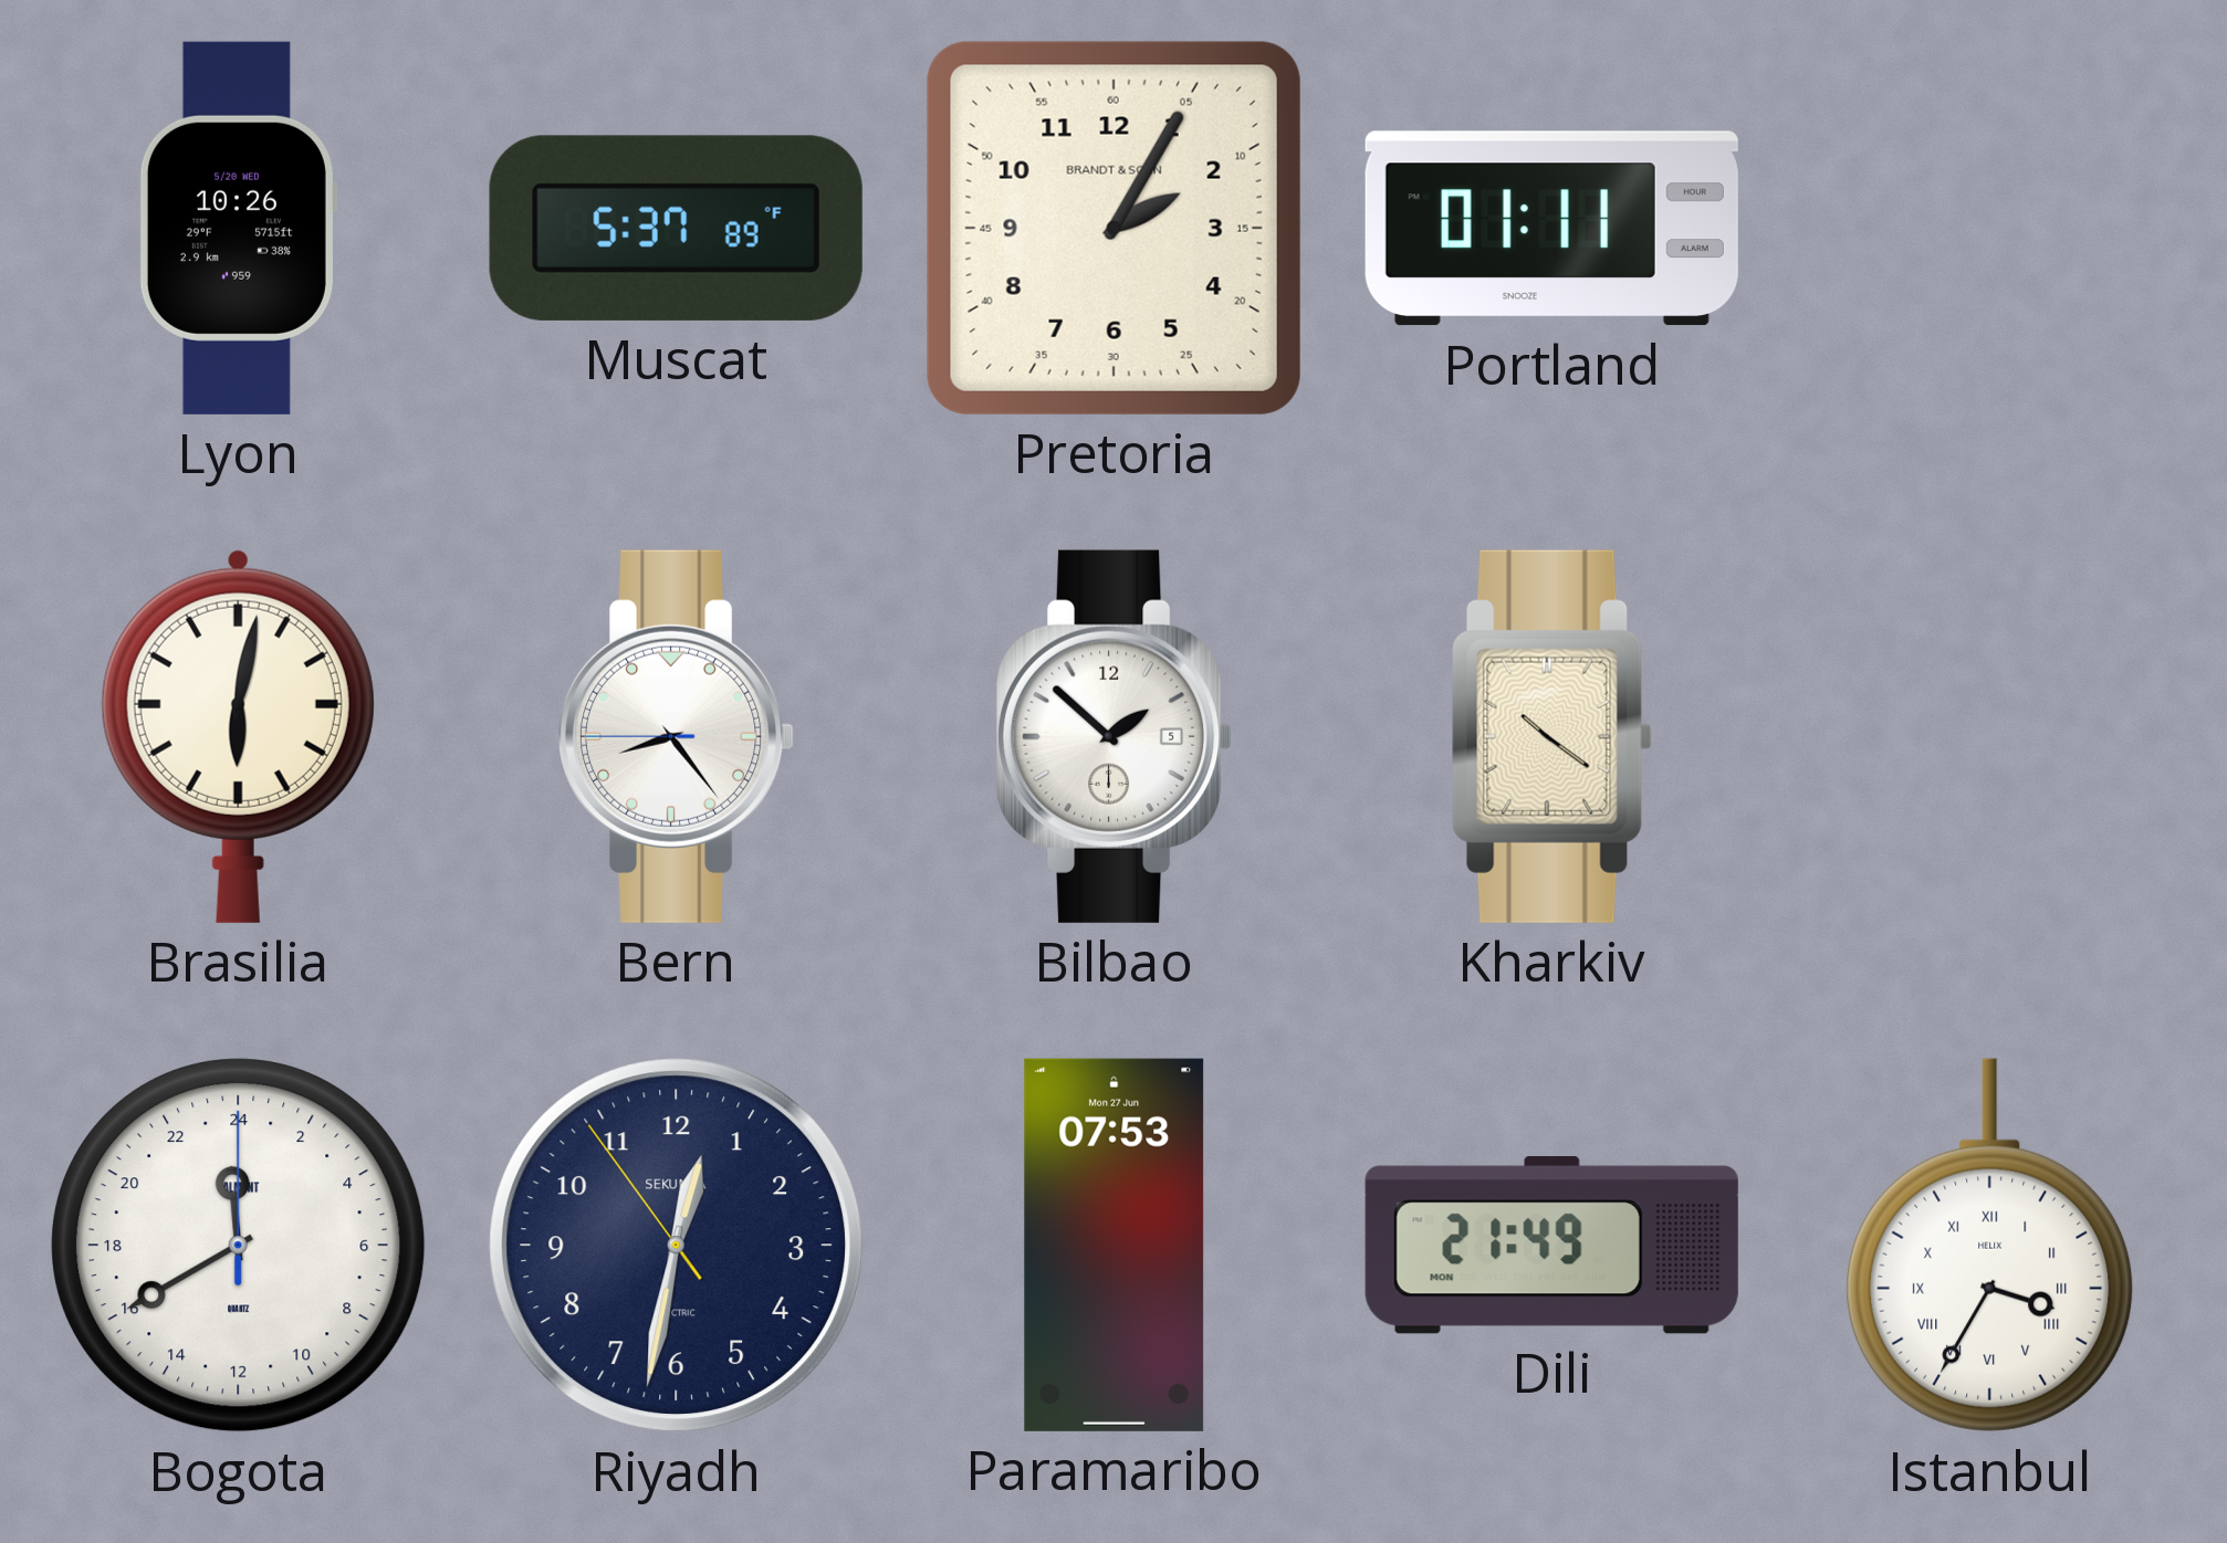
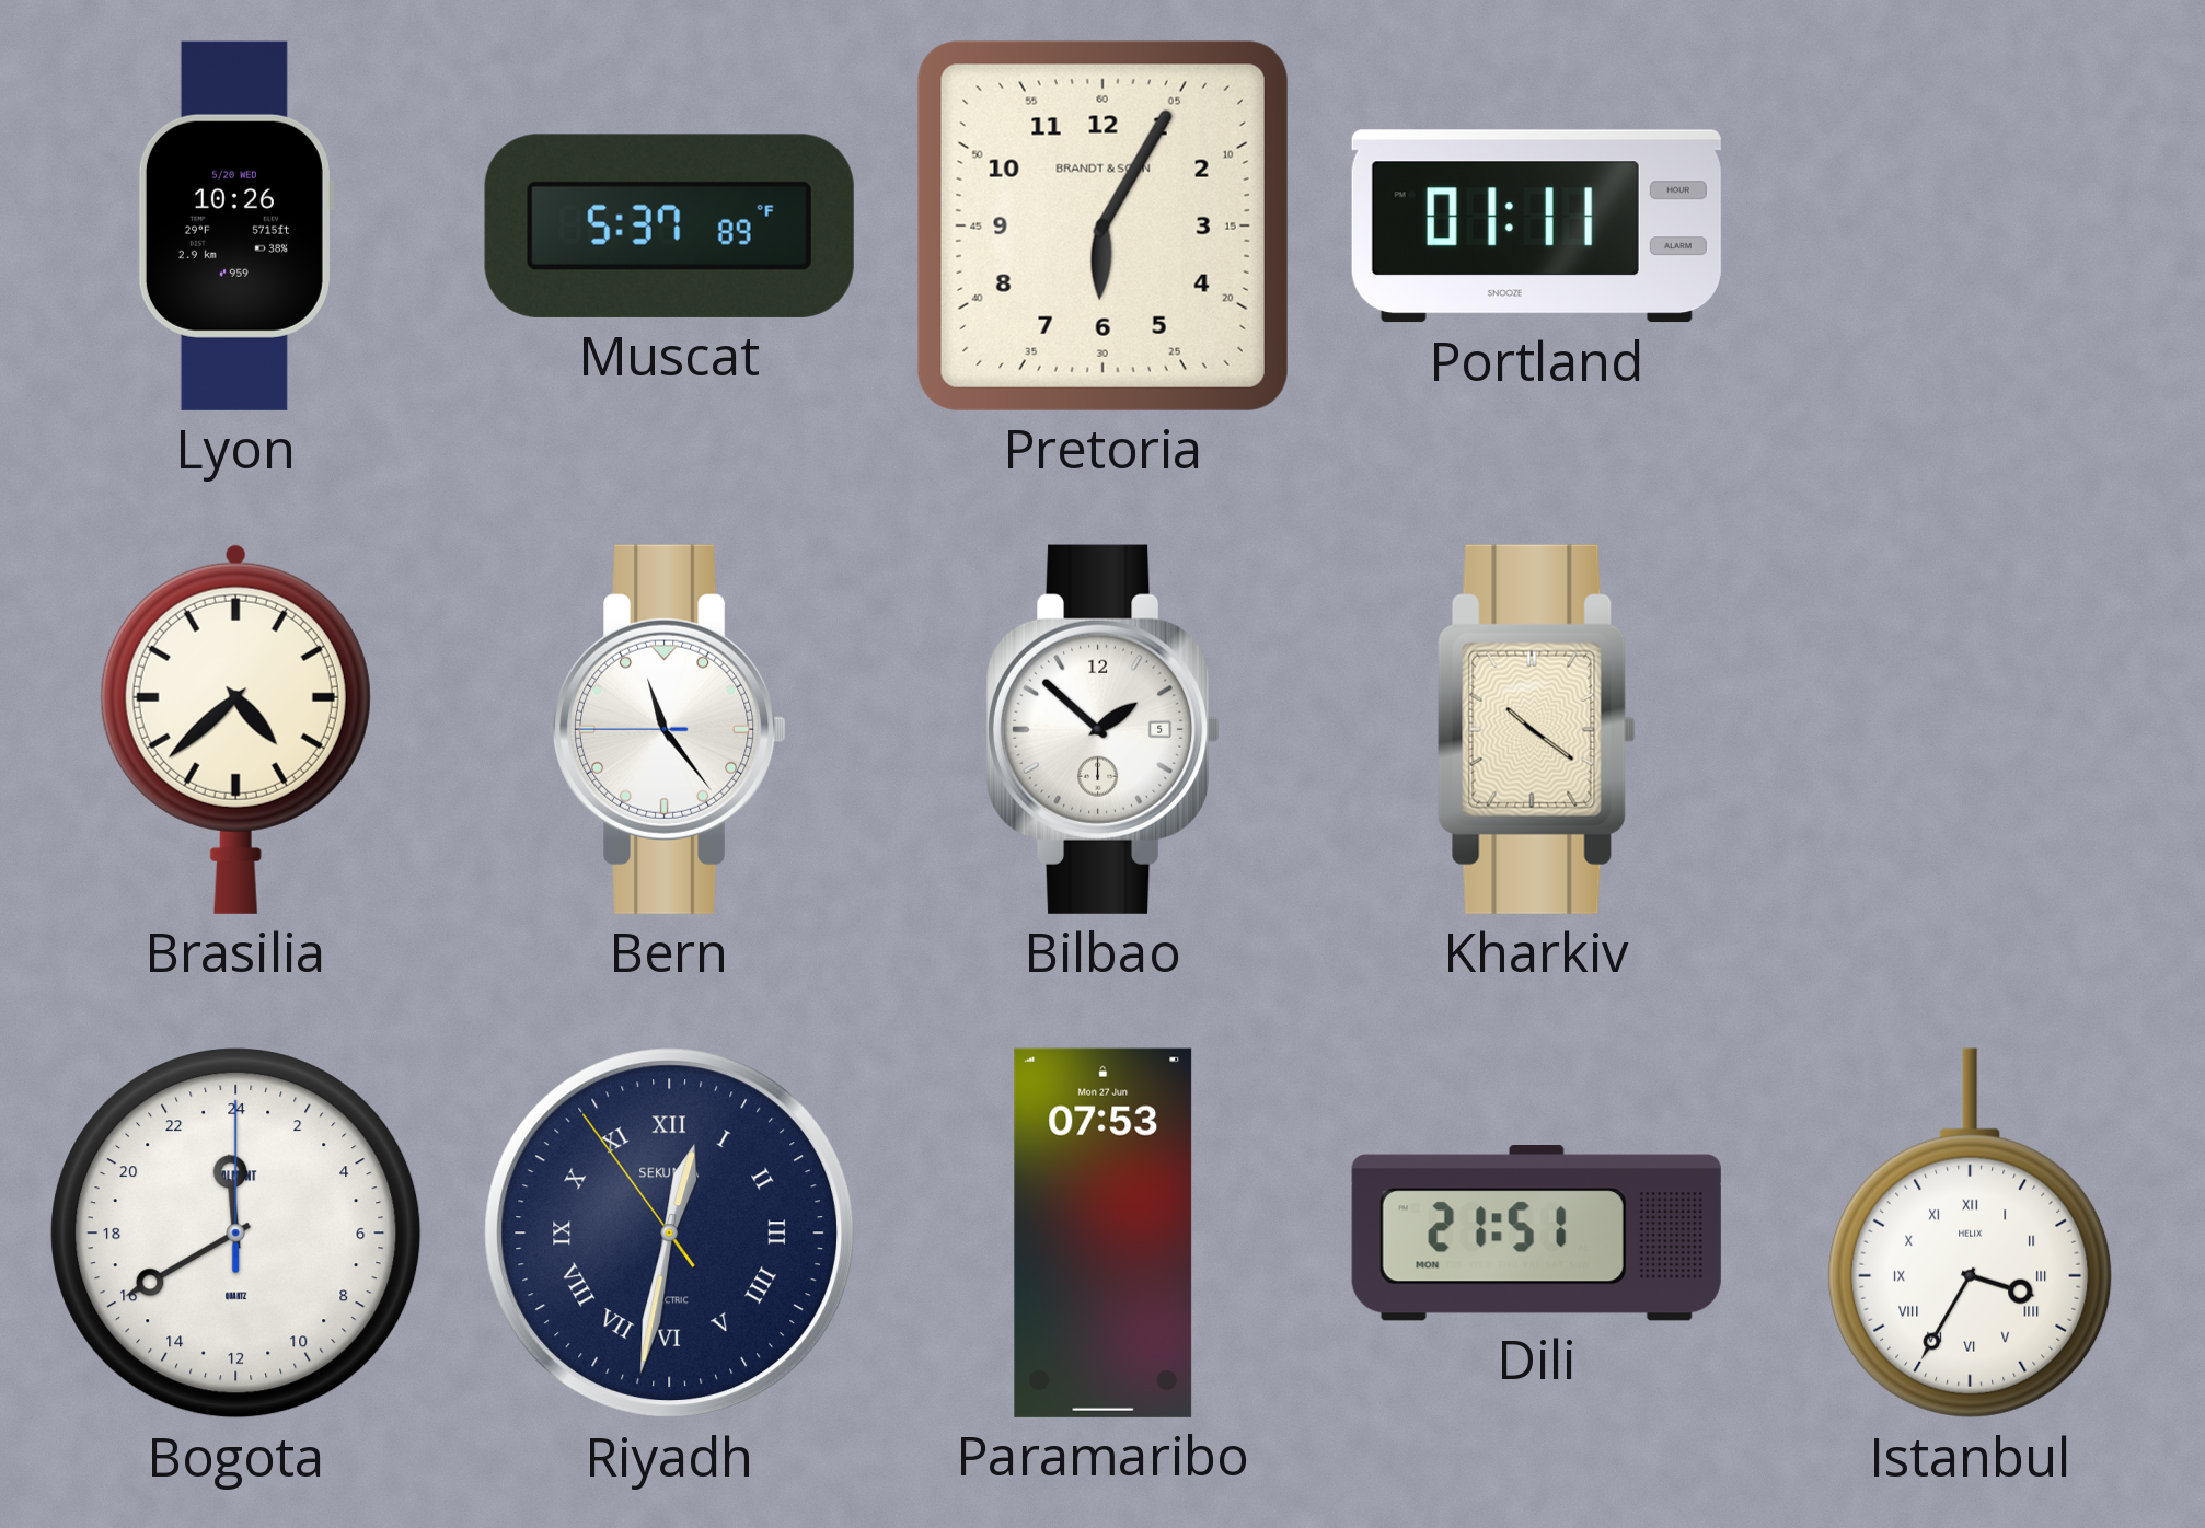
Pretoria: 2:05 -> 6:05 (1102, 225)
Brasilia: 6:02 -> 4:38 (235, 729)
Bern: 8:23 -> 11:23 (671, 729)
Riyadh numerals: Arabic -> Roman (670, 1234)
Dili: 21:49 -> 21:51 (1536, 1234)
